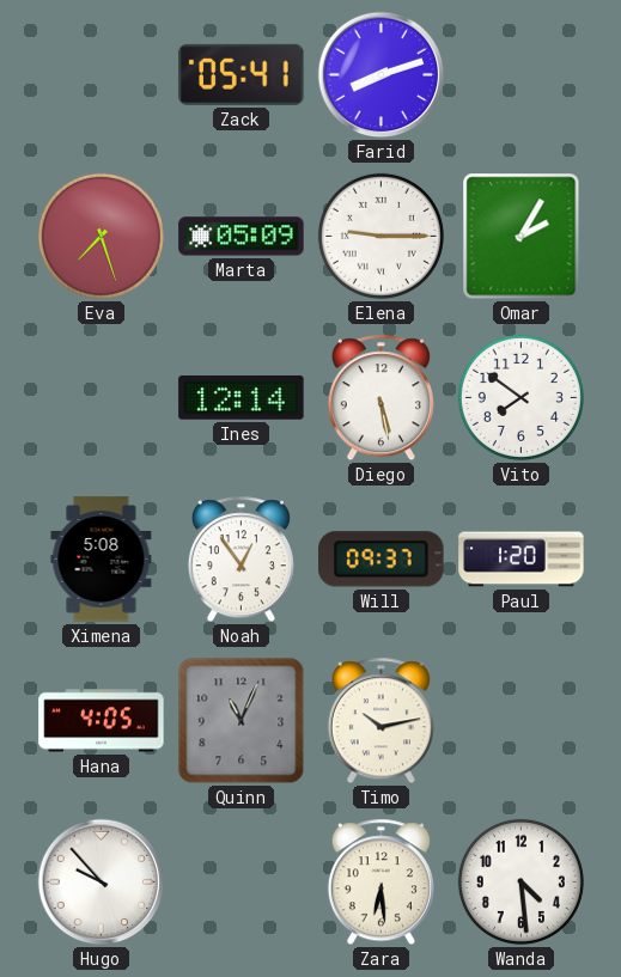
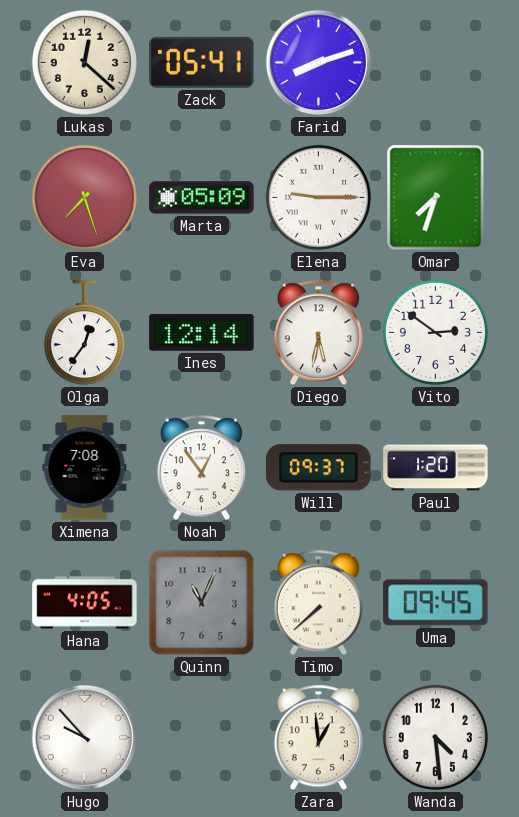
Lukas: none -> 12:22 (84, 62)
Omar: 2:05 -> 7:33 (436, 198)
Olga: none -> 12:36 (84, 333)
Diego: 5:28 -> 5:32 (318, 333)
Vito: 7:51 -> 2:51 (435, 332)
Ximena: 5:08 -> 7:08 (85, 468)
Timo: 10:13 -> 7:38 (318, 603)
Uma: none -> 09:45 (436, 603)
Zara: 6:29 -> 12:59 (318, 738)
